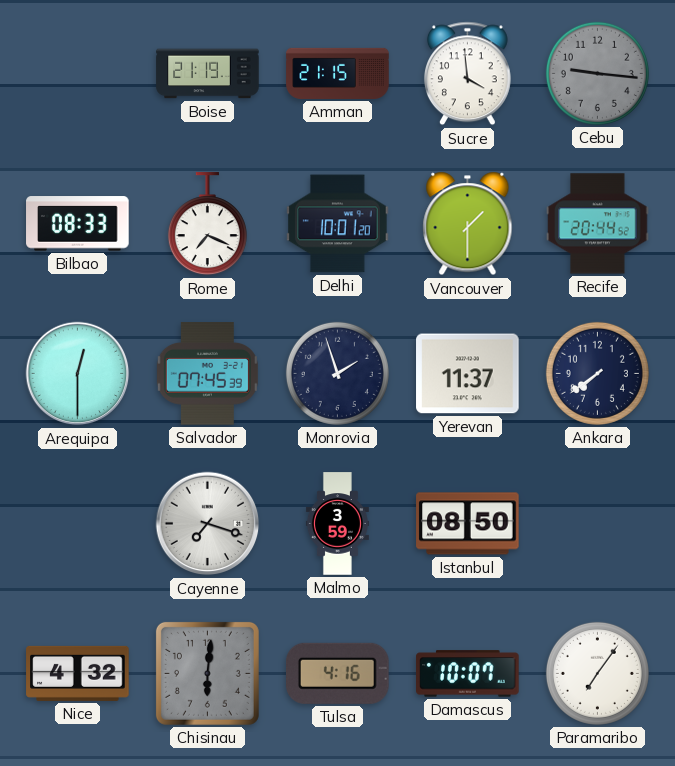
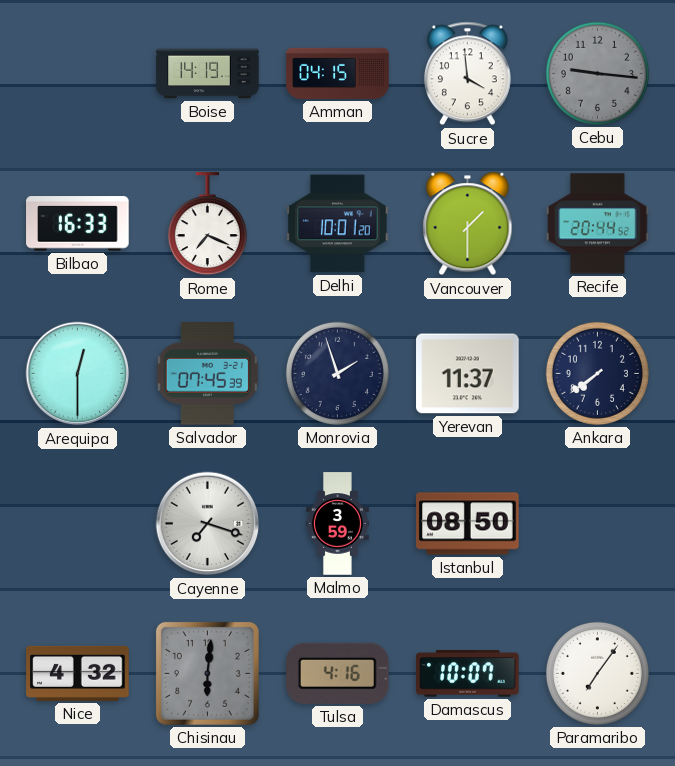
Boise: 21:19 -> 14:19 (208, 74)
Amman: 21:15 -> 04:15 (338, 73)
Bilbao: 08:33 -> 16:33 (78, 224)
